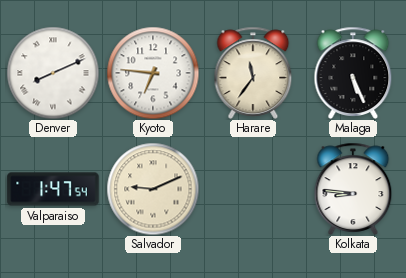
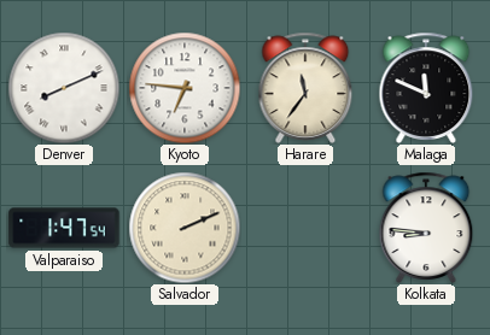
Malaga: 5:26 -> 11:49 (426, 88)
Salvador: 9:11 -> 2:11 (185, 228)
